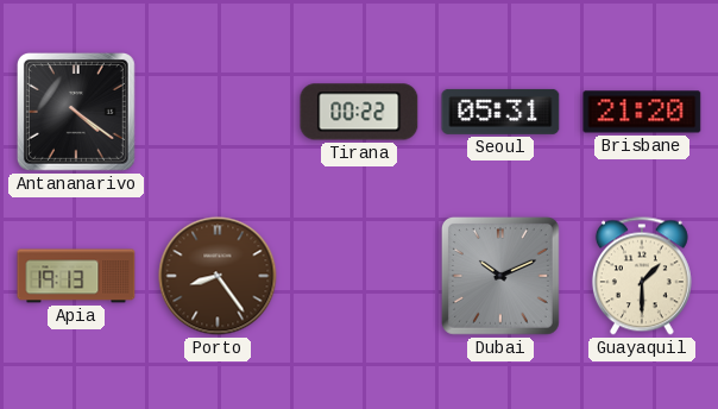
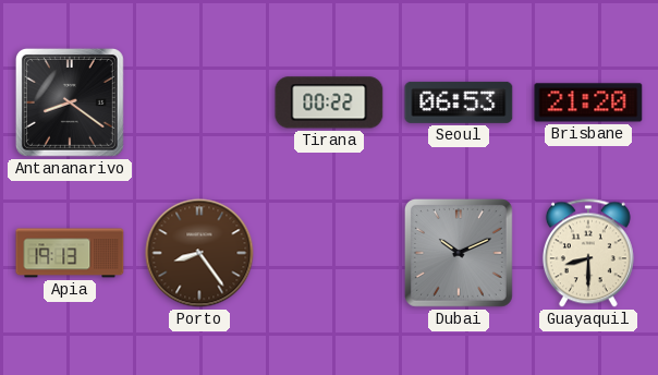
Antananarivo: 4:21 -> 8:21 (70, 102)
Seoul: 05:31 -> 06:53 (459, 102)
Guayaquil: 1:30 -> 8:30 (588, 253)
